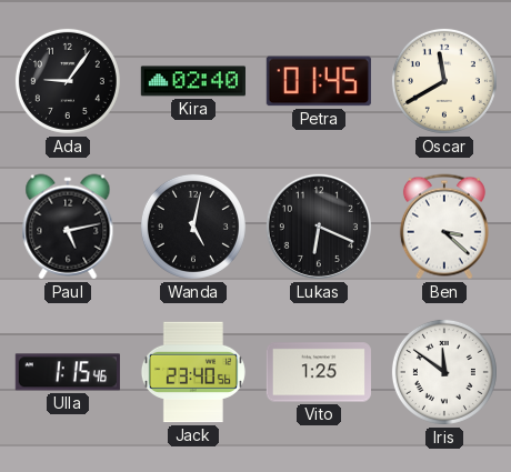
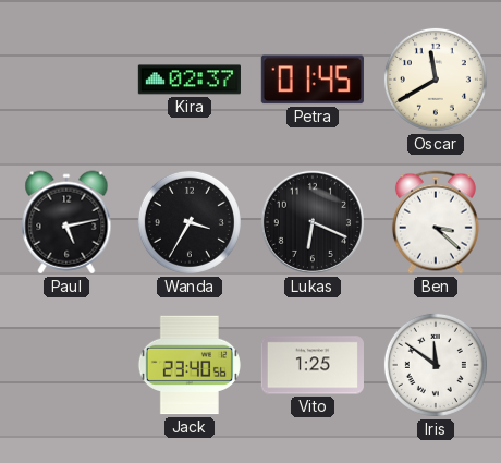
Ada: 9:06 -> none (68, 81)
Kira: 02:40 -> 02:37 (190, 80)
Wanda: 5:02 -> 3:35 (190, 222)
Ulla: 1:15 -> none (68, 372)
